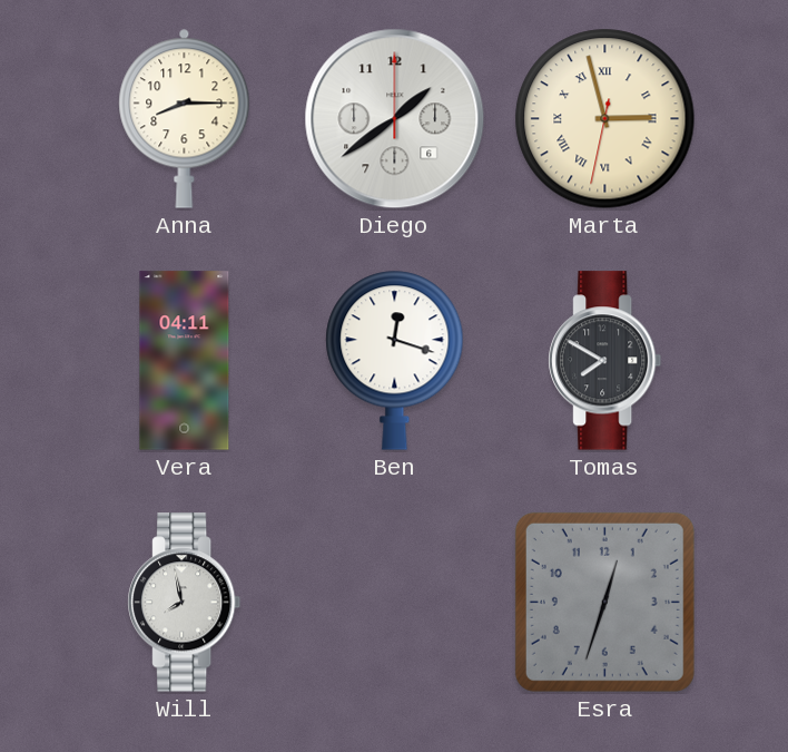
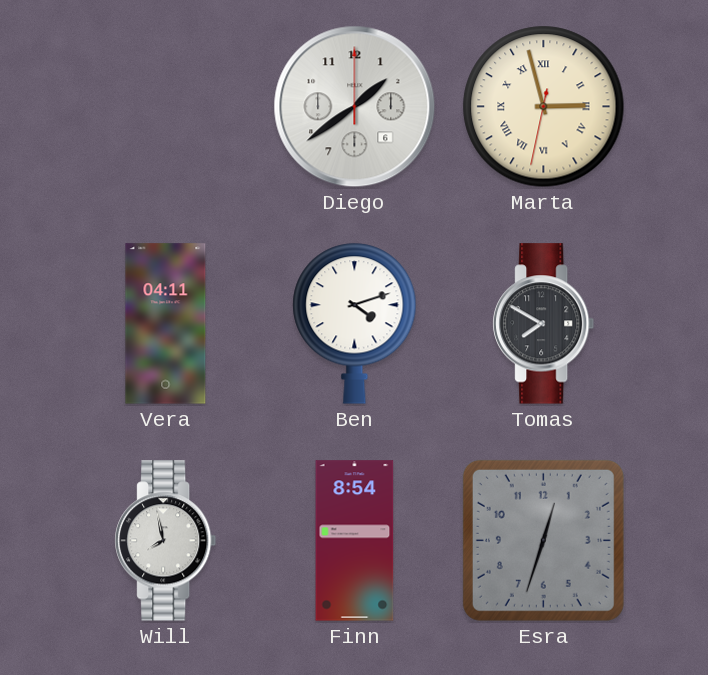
Anna: 8:15 -> none (185, 118)
Ben: 12:18 -> 4:12 (355, 323)
Finn: none -> 8:54 (355, 541)
